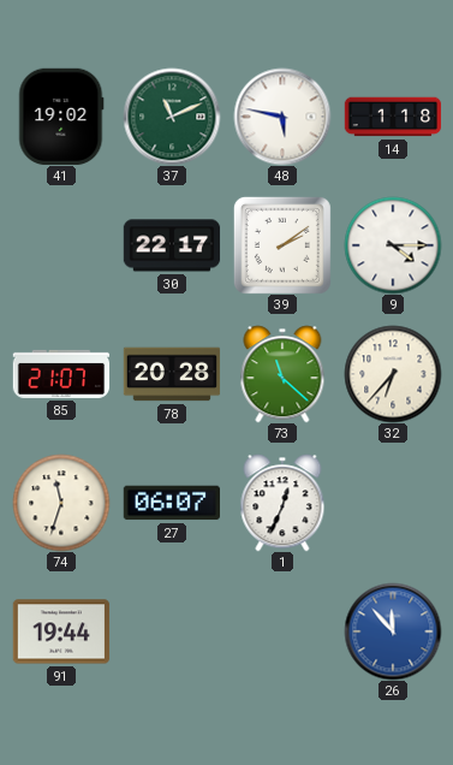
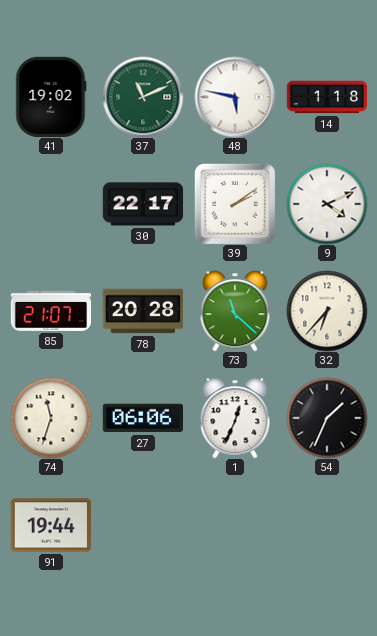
9: 4:15 -> 4:11 (327, 204)
27: 06:07 -> 06:06 (142, 418)
54: none -> 1:34 (327, 418)
26: 11:53 -> none (393, 631)
